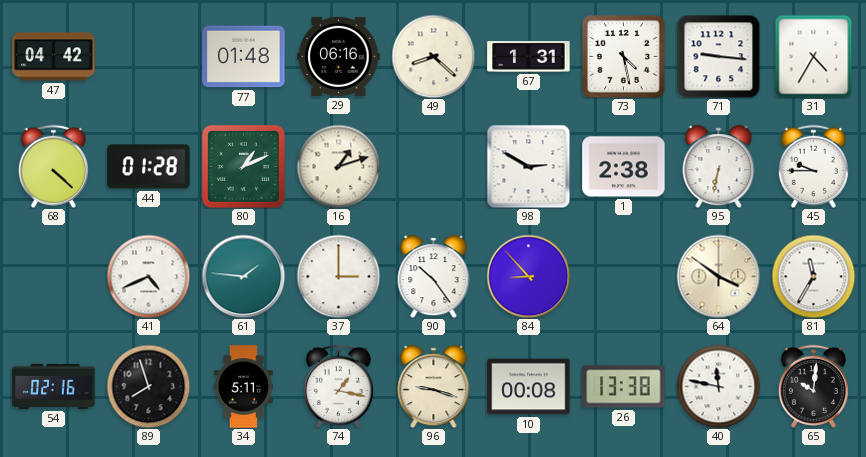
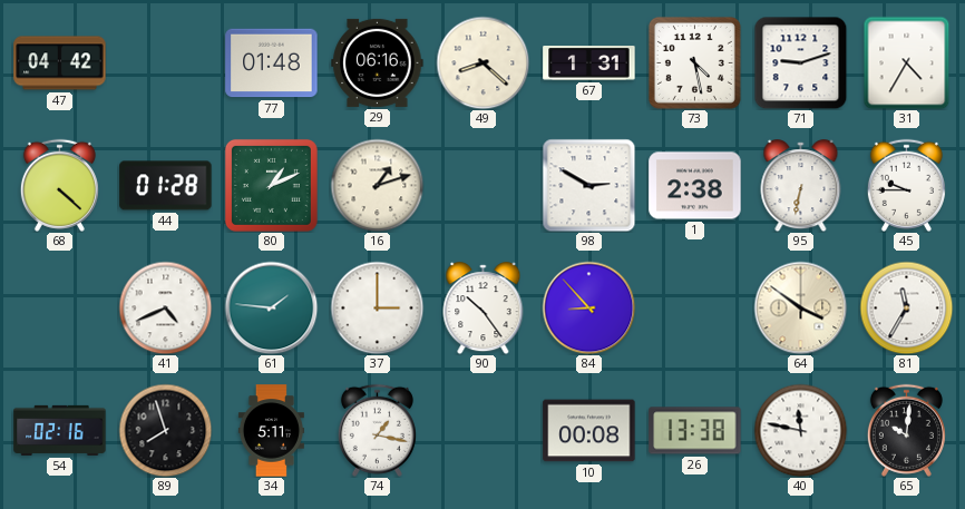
71: 9:16 -> 9:12 (800, 62)
96: 9:18 -> none (434, 387)
